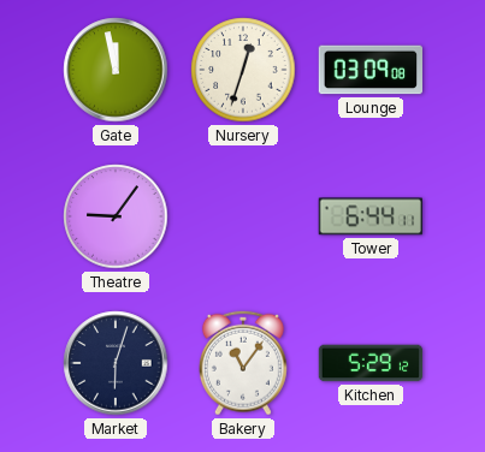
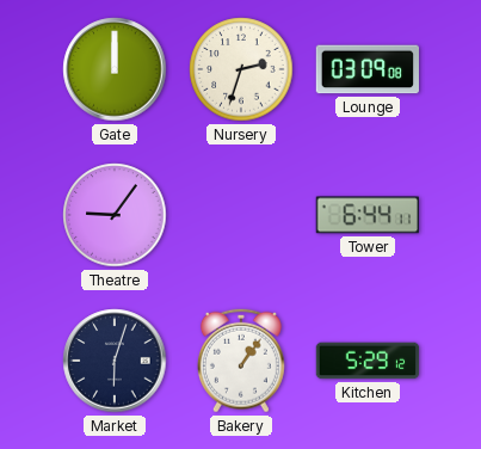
Gate: 11:58 -> 12:00 (115, 69)
Nursery: 12:33 -> 2:33 (241, 69)
Bakery: 11:06 -> 1:06 (241, 361)
